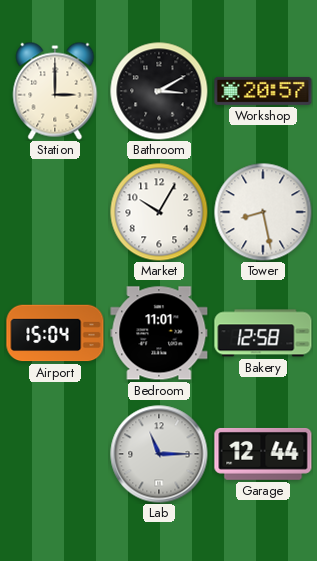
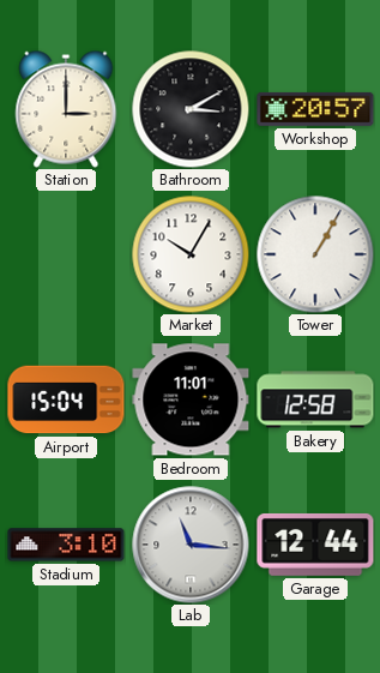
Tower: 8:28 -> 1:05 (315, 254)
Stadium: none -> 3:10 (66, 545)
Lab: 11:15 -> 11:16 (191, 545)
